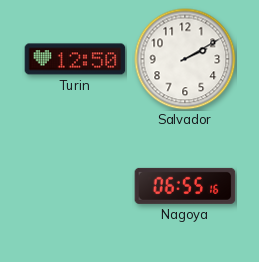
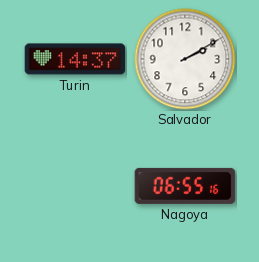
Turin: 12:50 -> 14:37 (75, 59)
